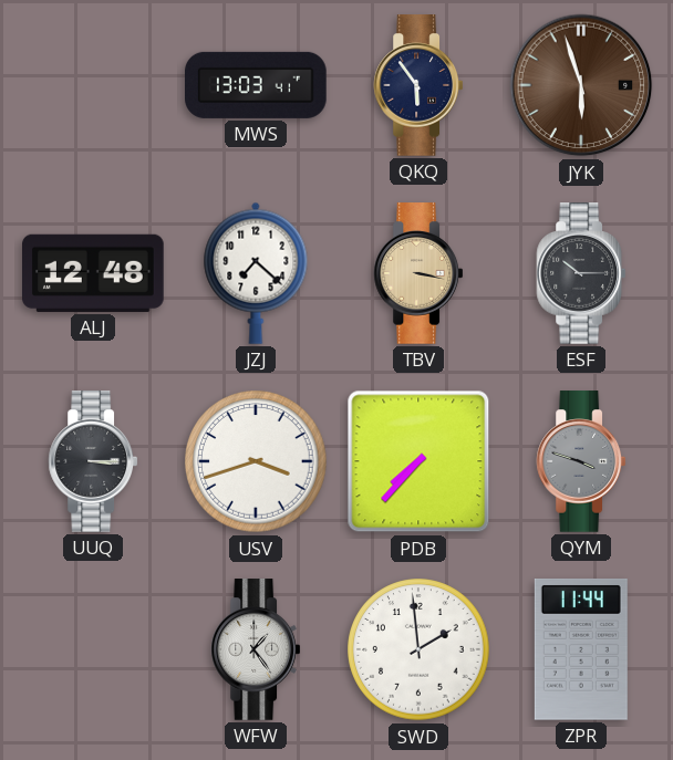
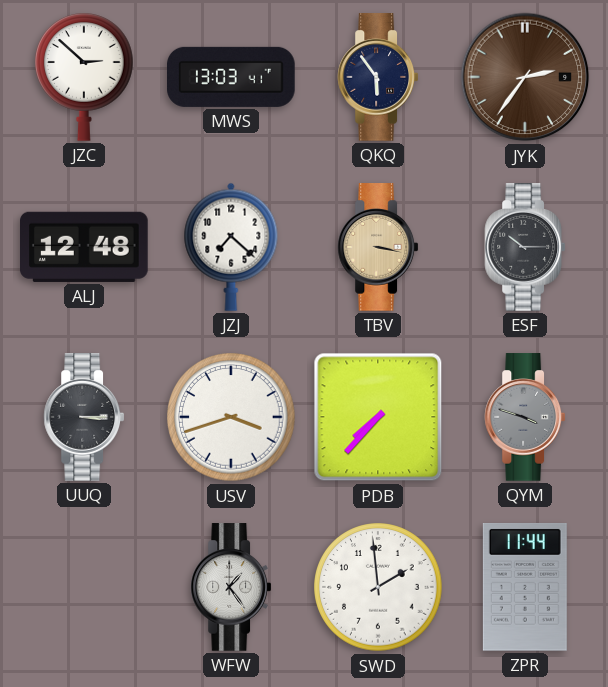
JZC: none -> 2:52 (85, 77)
JYK: 5:57 -> 2:36 (525, 77)
